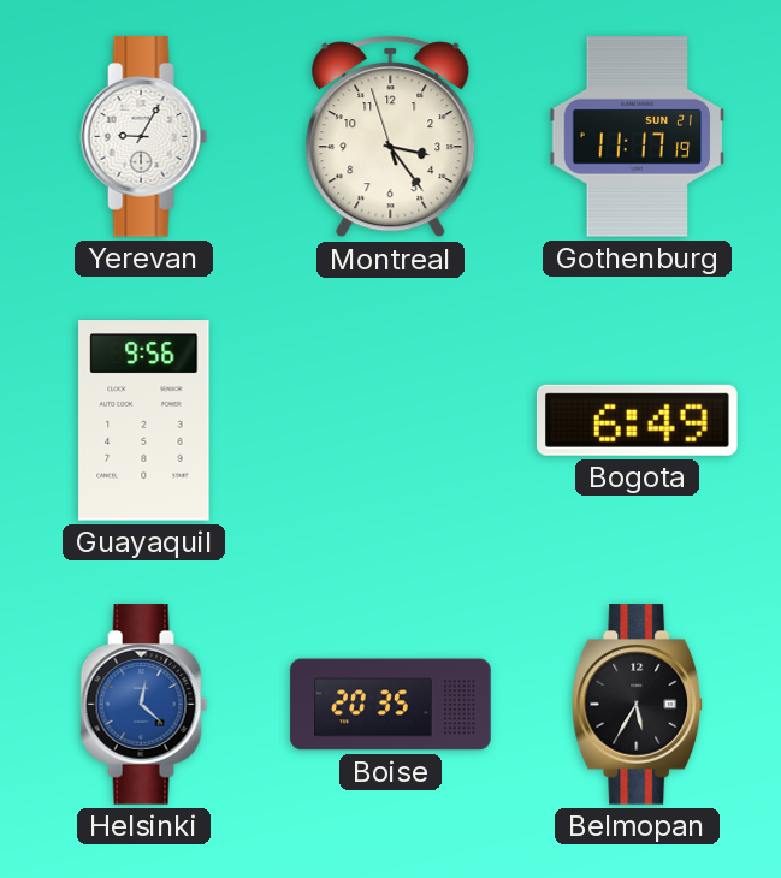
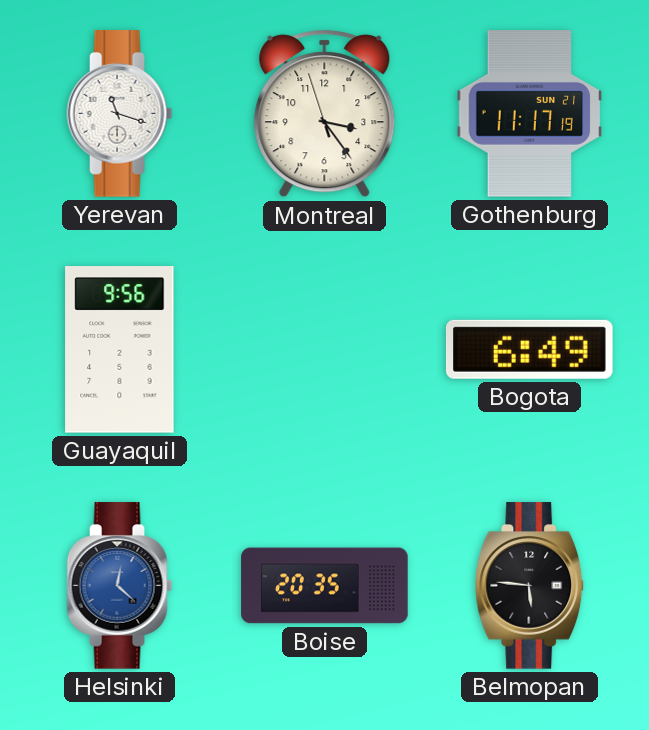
Yerevan: 9:05 -> 11:18 (120, 114)
Belmopan: 5:35 -> 5:46 (530, 586)
